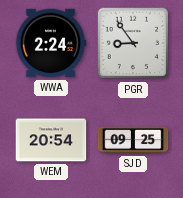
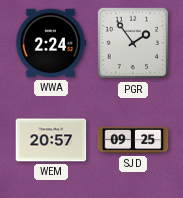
PGR: 8:54 -> 1:54 (133, 43)
WEM: 20:54 -> 20:57 (51, 140)
